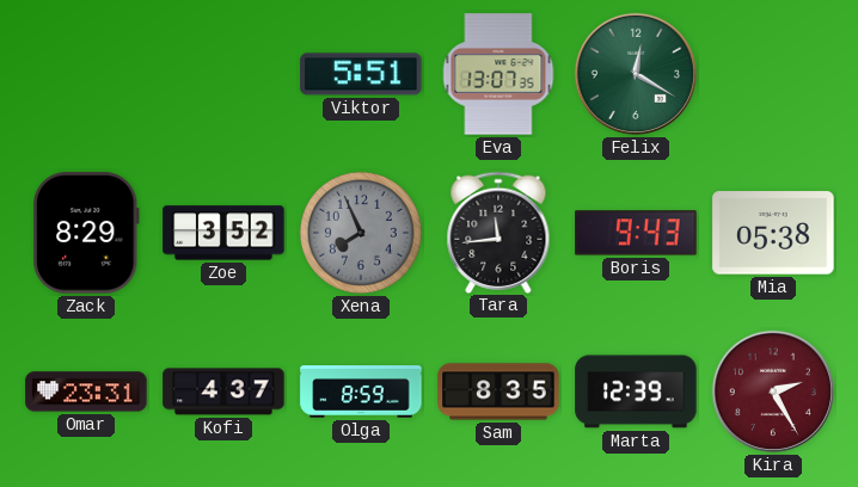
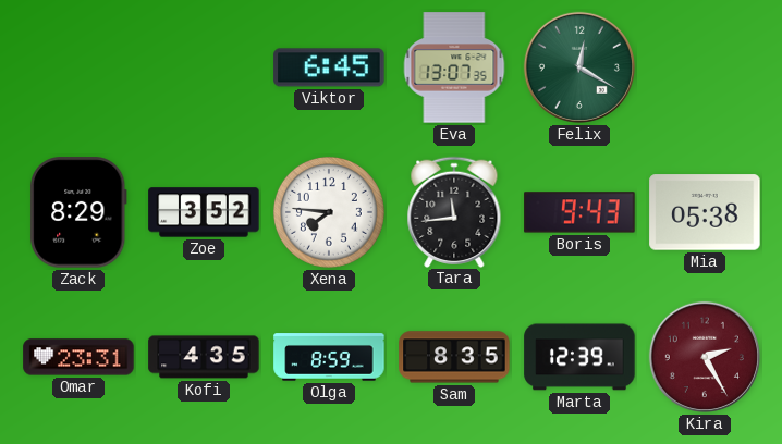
Viktor: 5:51 -> 6:45 (329, 67)
Xena: 7:56 -> 7:46 (329, 212)
Xena dial: grey -> white (329, 212)
Kofi: 4:37 -> 4:35 (204, 357)
